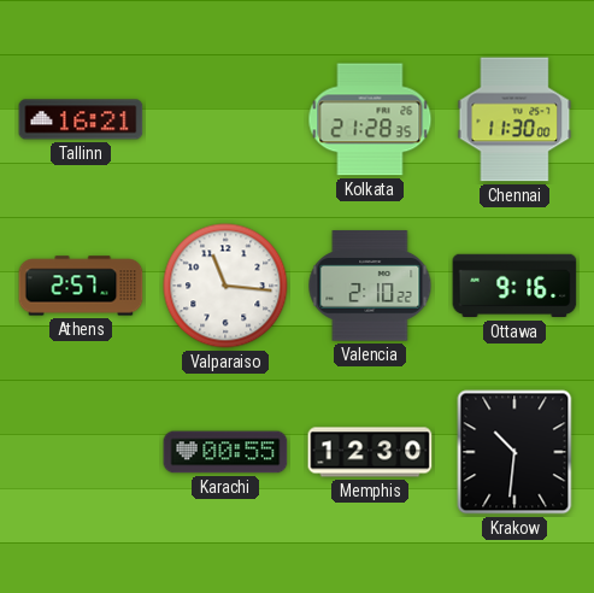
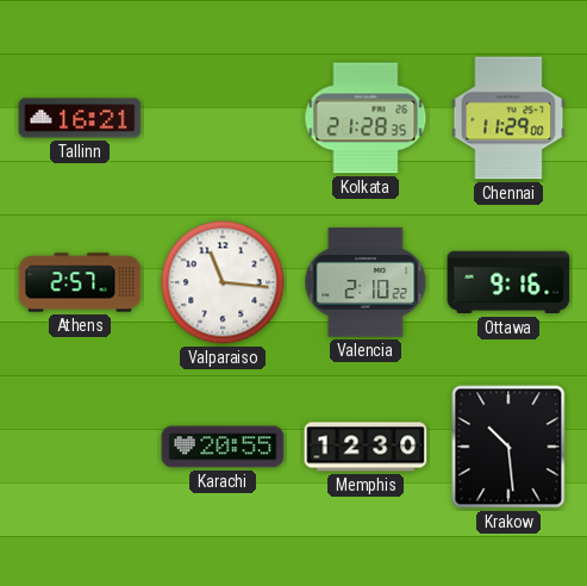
Chennai: 11:30 -> 11:29 (508, 118)
Karachi: 00:55 -> 20:55 (223, 447)
Krakow: 10:31 -> 10:29 (508, 447)
